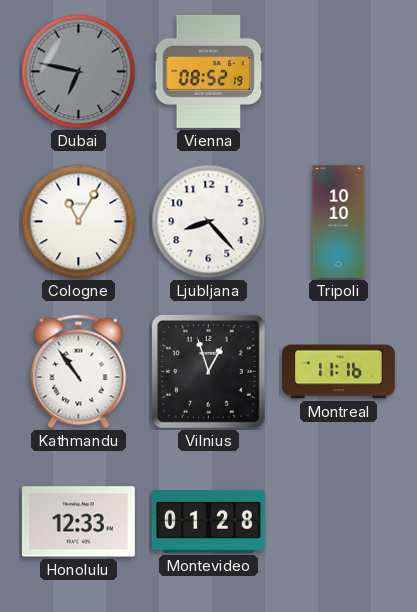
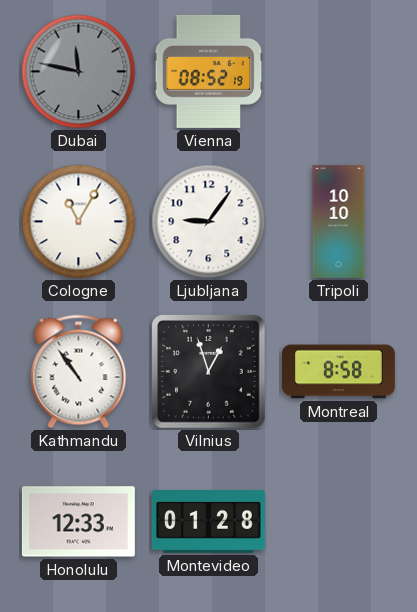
Dubai: 6:47 -> 11:47 (79, 72)
Ljubljana: 8:23 -> 9:06 (209, 222)
Montreal: 11:16 -> 8:58 (338, 372)
